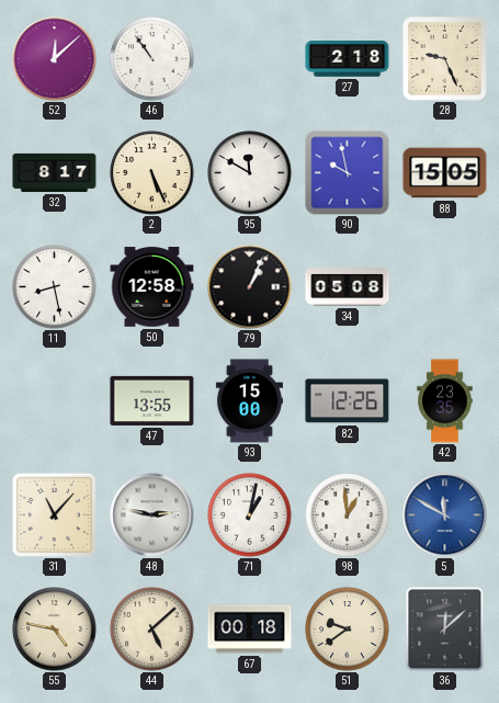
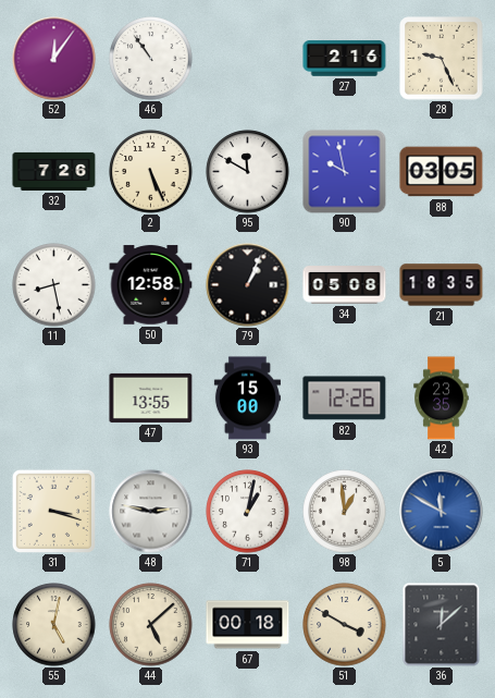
52: 12:08 -> 12:06 (54, 59)
27: 2:18 -> 2:16 (345, 59)
32: 8:17 -> 7:26 (54, 171)
88: 15:05 -> 03:05 (442, 172)
21: none -> 18:35 (442, 285)
31: 11:07 -> 3:18 (53, 511)
55: 4:47 -> 5:02 (54, 625)
51: 9:39 -> 3:50 (345, 625)
